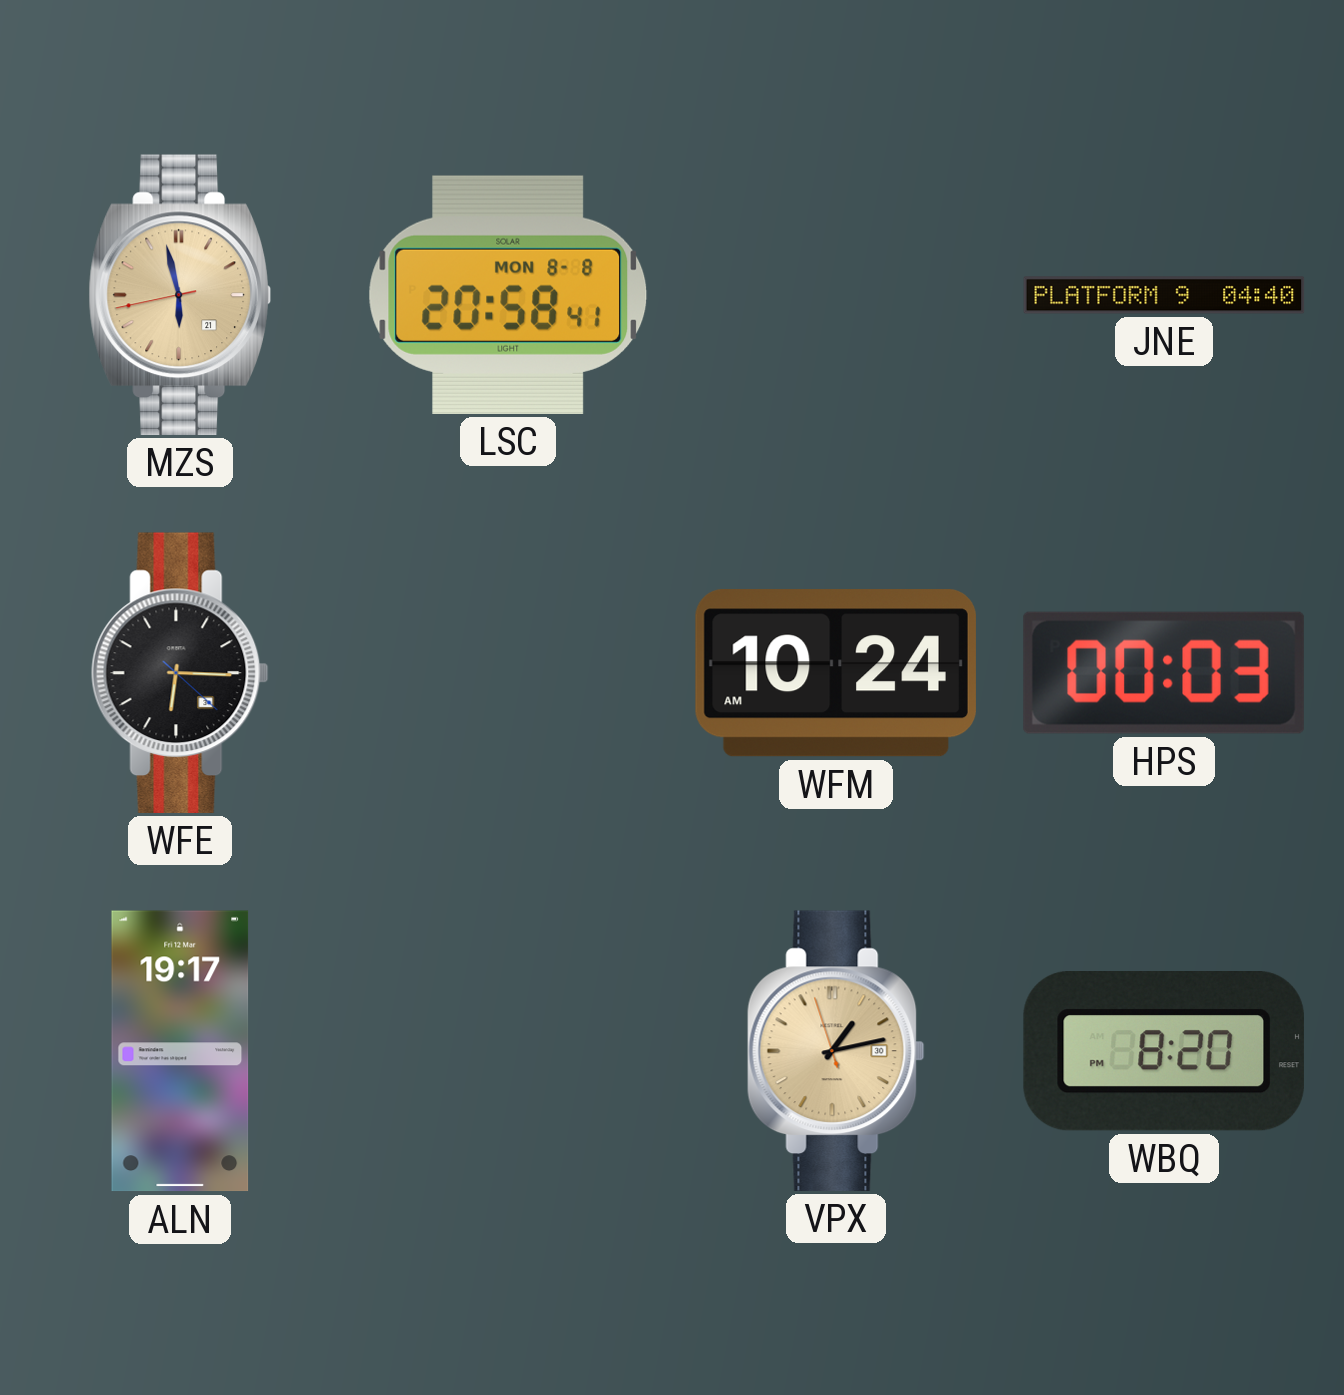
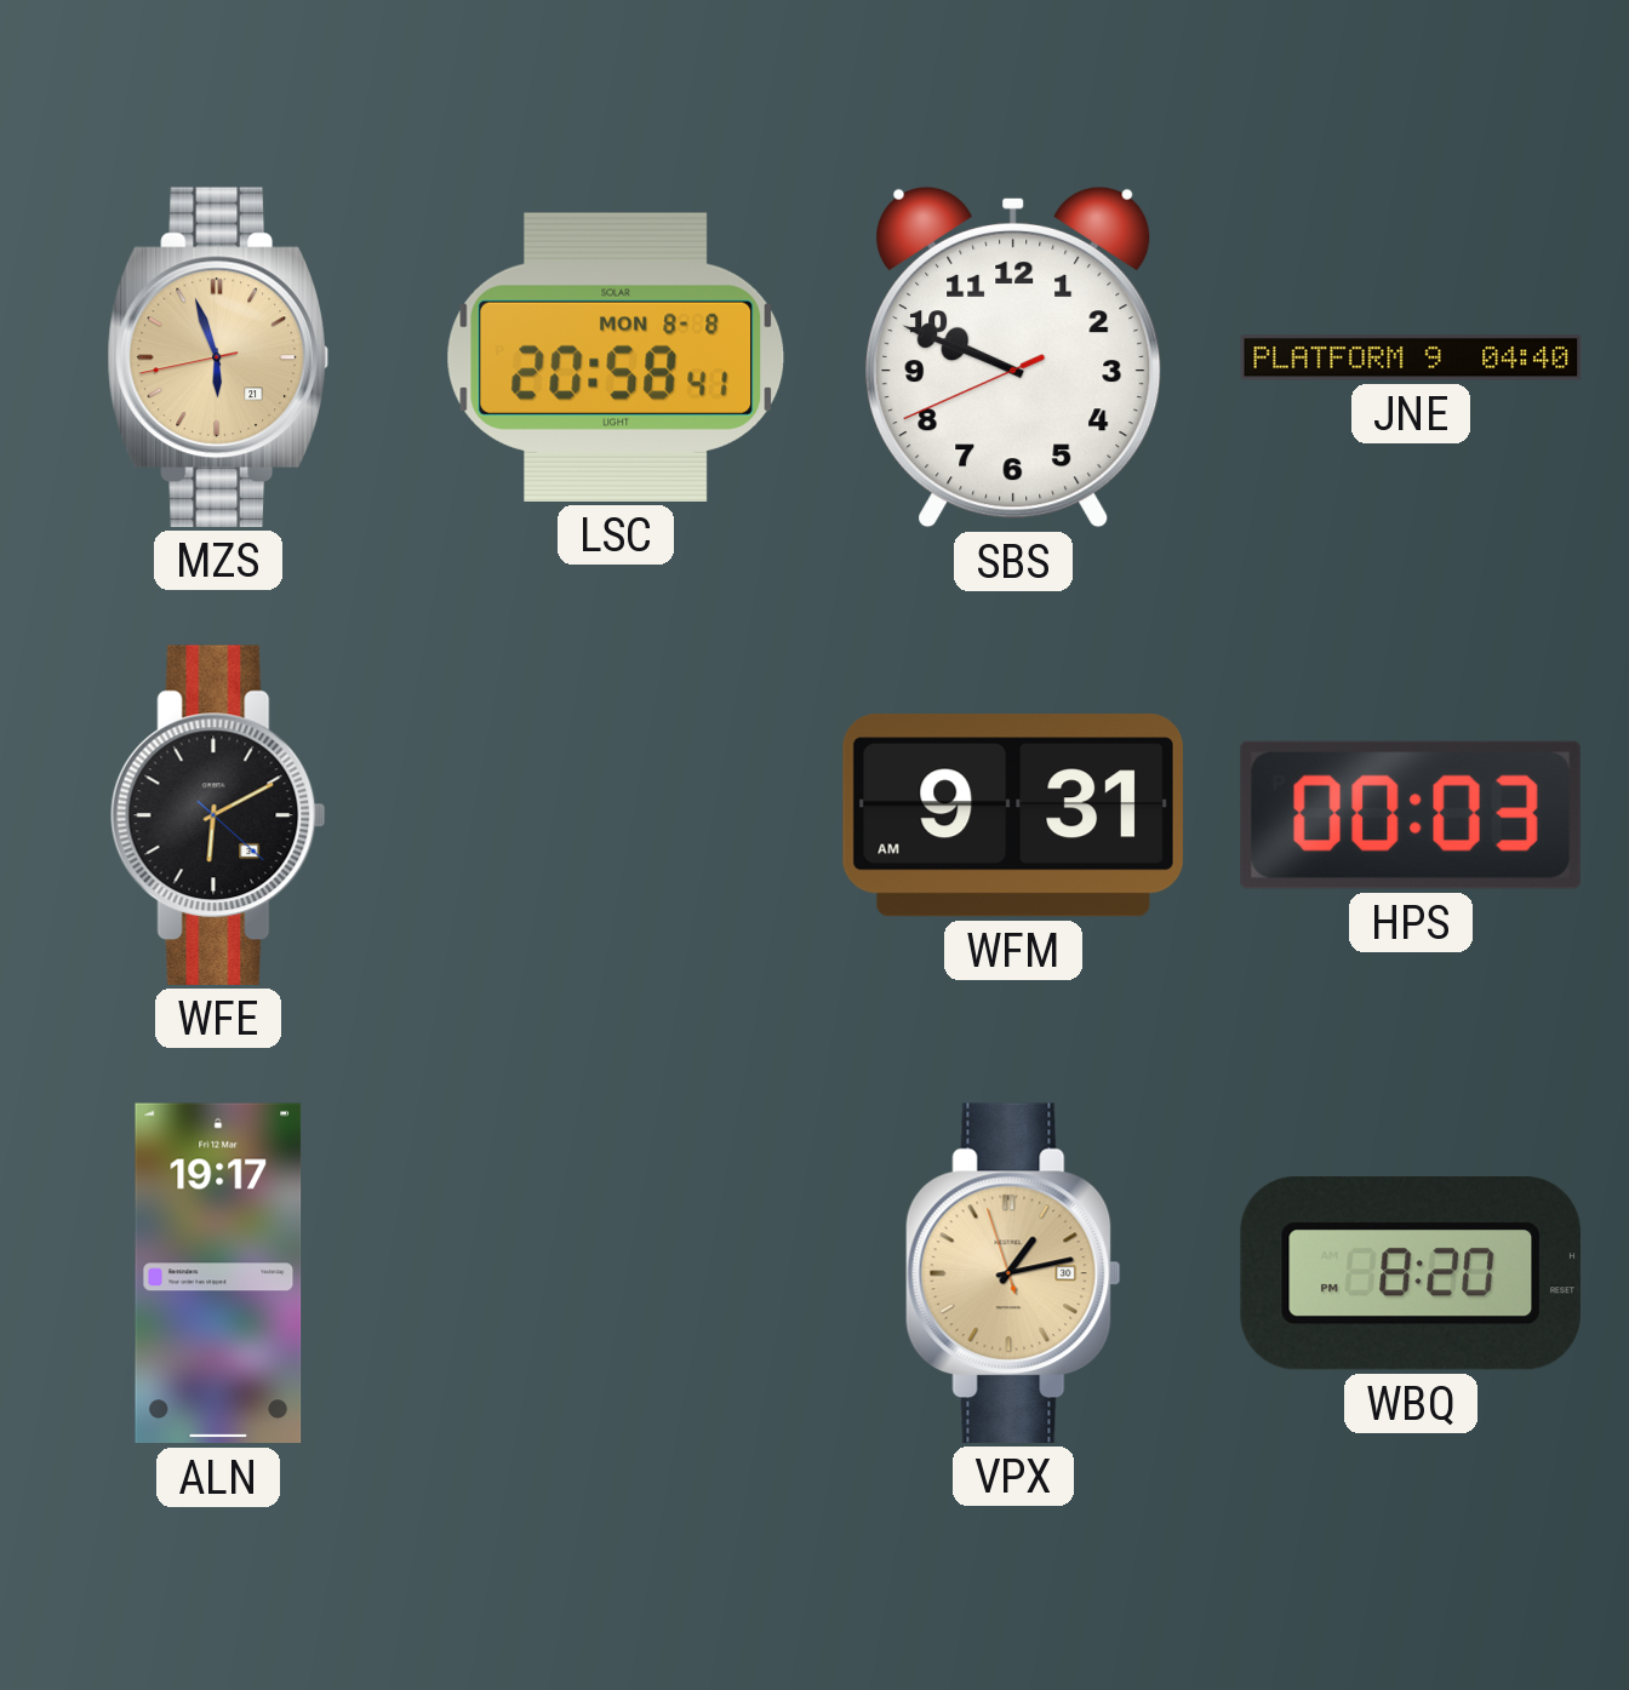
MZS: 5:57 -> 5:56 (218, 357)
SBS: none -> 9:48 (1013, 357)
WFE: 6:15 -> 6:10 (218, 815)
WFM: 10:24 -> 9:31 (1013, 815)
